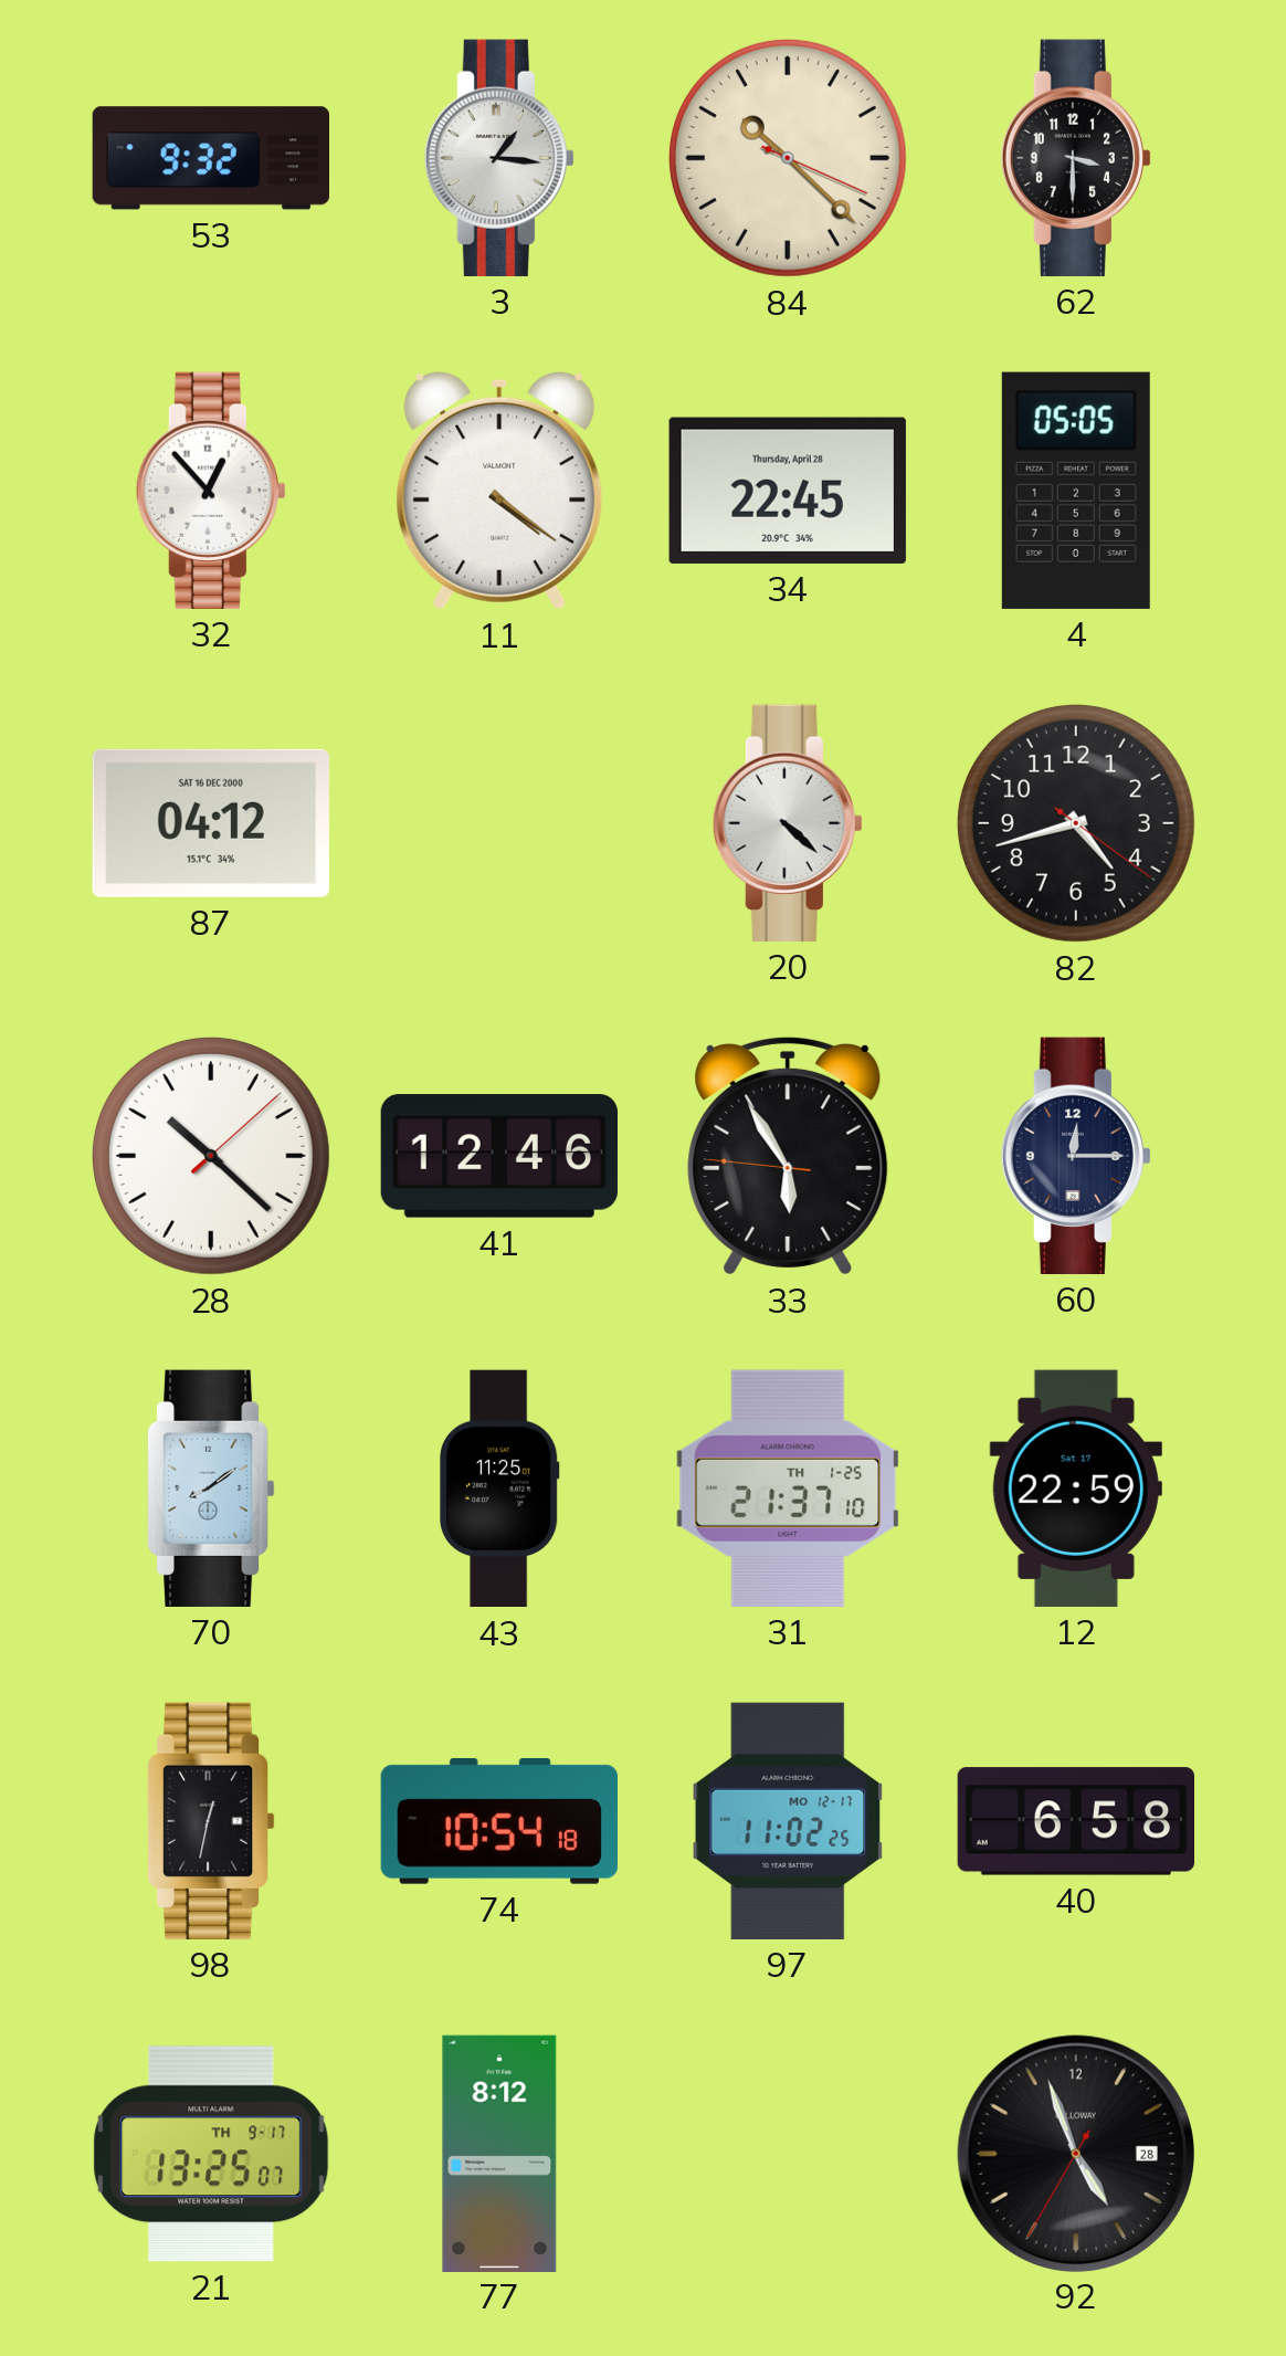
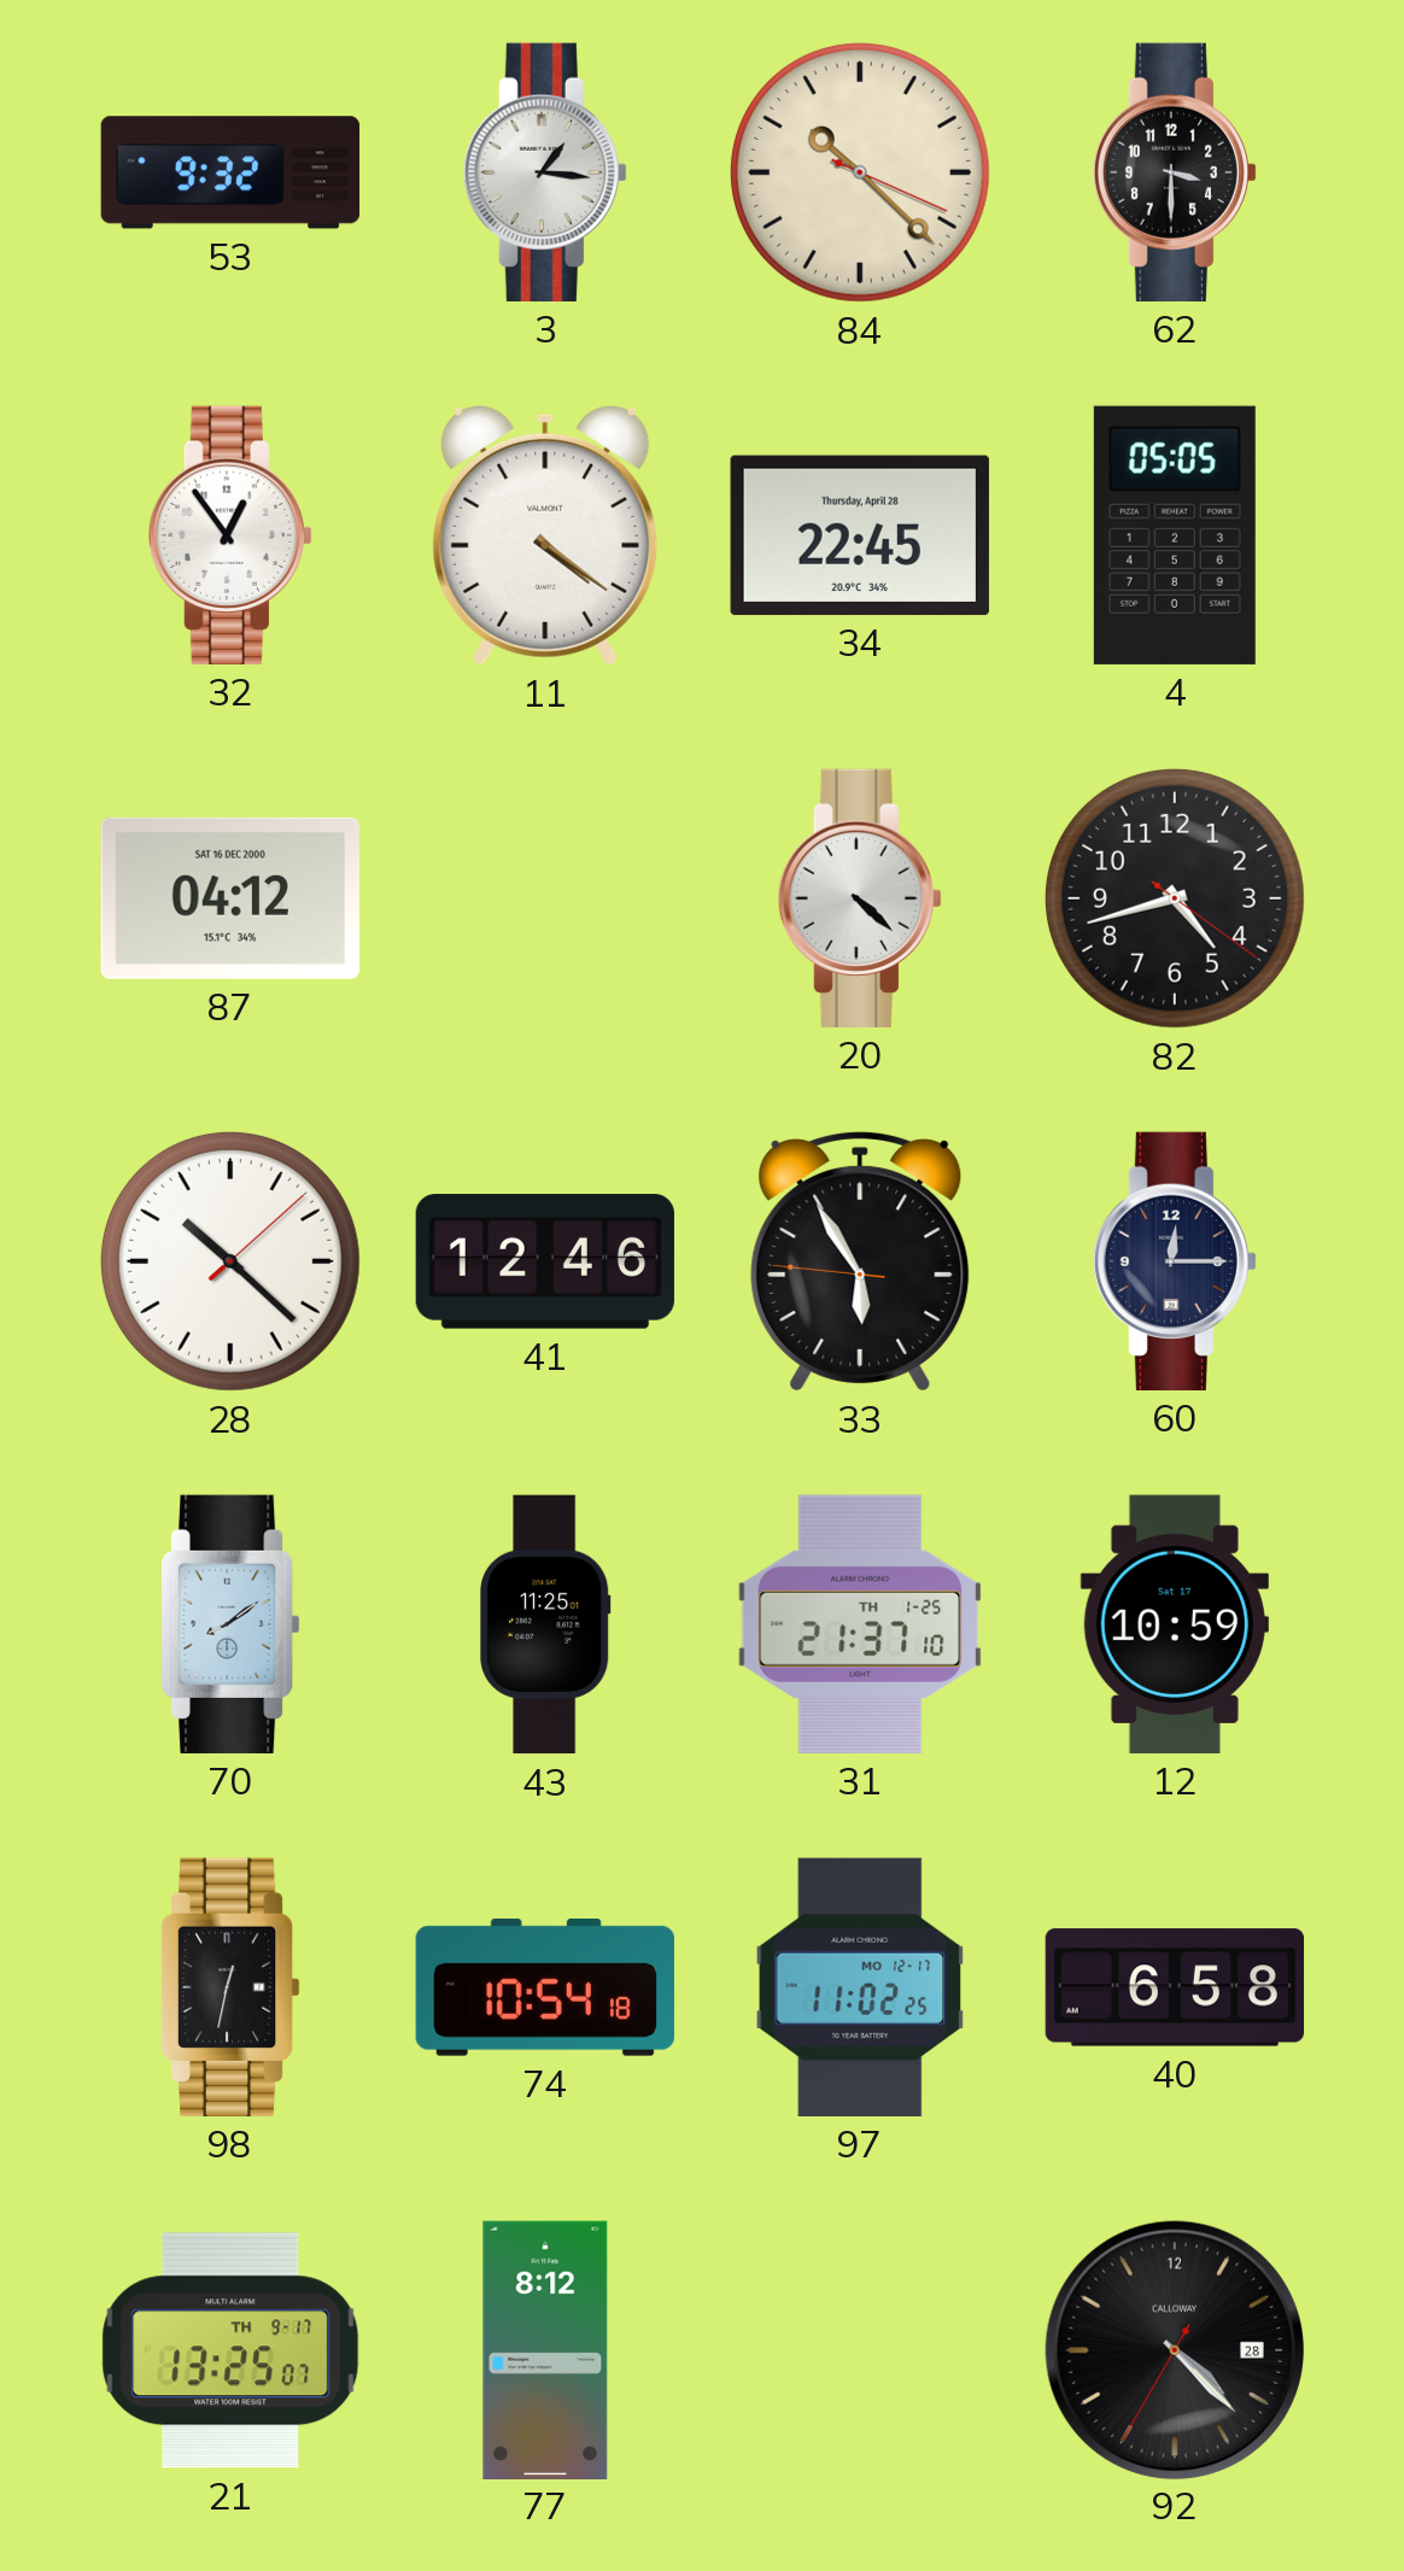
32: 12:53 -> 12:54 (230, 535)
12: 22:59 -> 10:59 (1175, 1624)
92: 4:56 -> 4:22 (1174, 2349)
